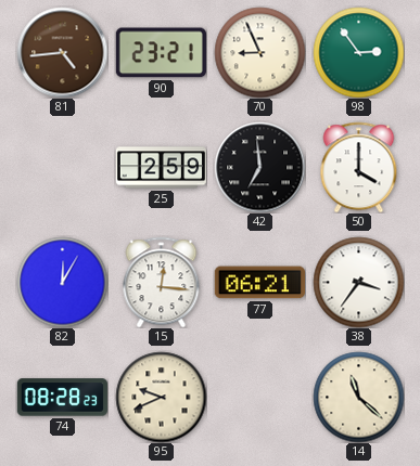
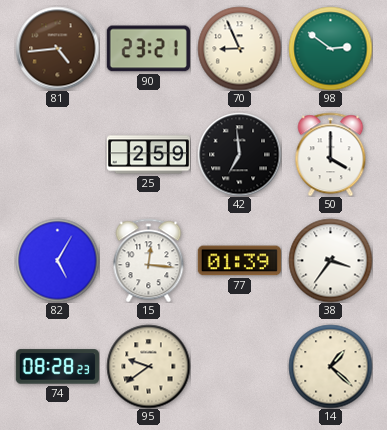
98: 2:54 -> 2:51 (330, 48)
82: 12:05 -> 5:05 (57, 260)
77: 06:21 -> 01:39 (239, 261)
95: 9:41 -> 9:39 (148, 366)
14: 11:22 -> 1:22 (330, 366)
